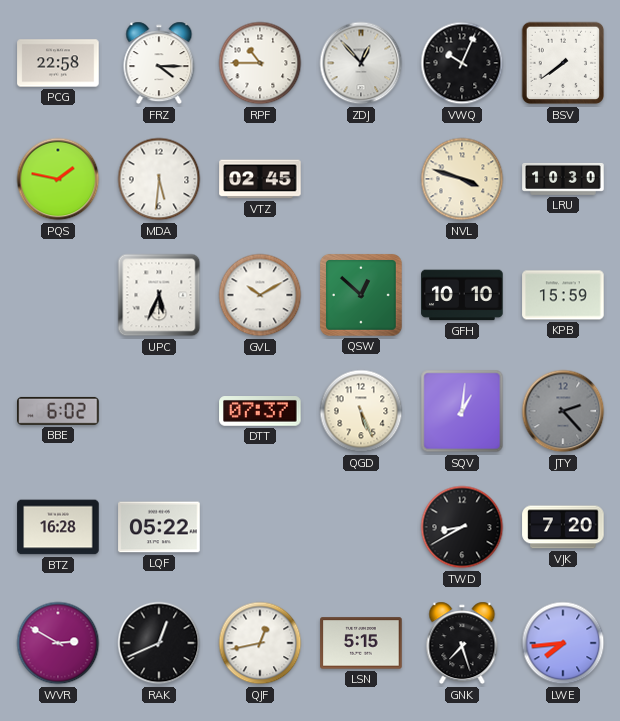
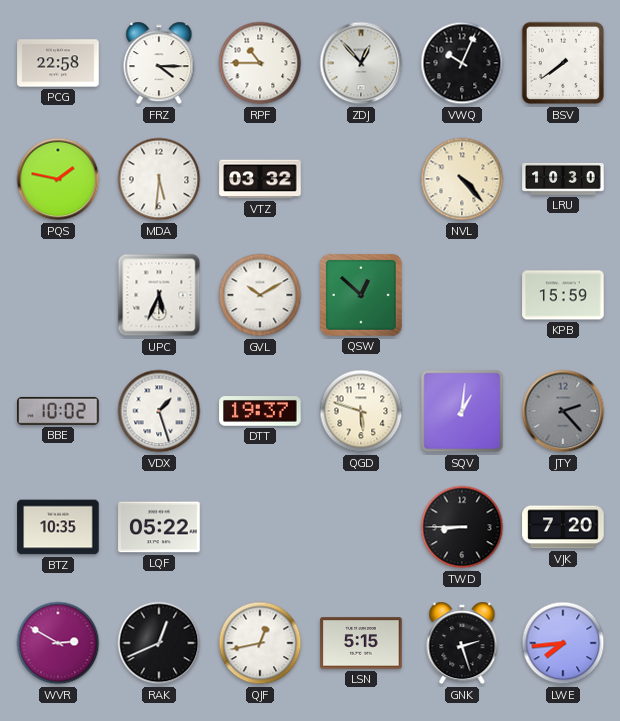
VTZ: 02:45 -> 03:32 (260, 179)
NVL: 3:48 -> 4:23 (462, 179)
GFH: 10:10 -> none (462, 295)
BBE: 6:02 -> 10:02 (58, 411)
VDX: none -> 1:27 (159, 411)
DTT: 07:37 -> 19:37 (260, 412)
QGD: 5:26 -> 5:48 (361, 411)
BTZ: 16:28 -> 10:35 (58, 527)
TWD: 8:40 -> 8:45 (462, 527)
GNK: 7:27 -> 2:27 (462, 643)
